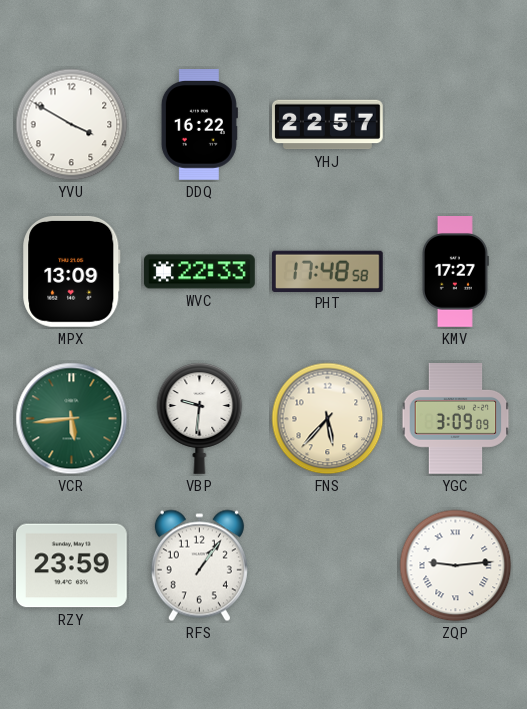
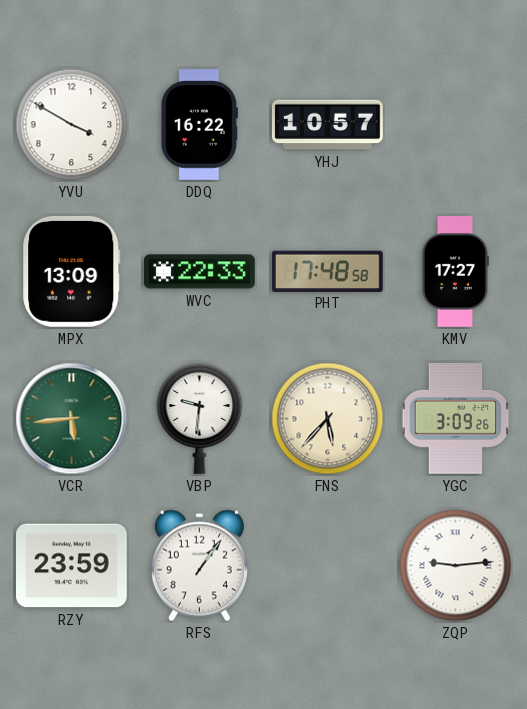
YHJ: 22:57 -> 10:57 (328, 125)
YGC: 3:09:09 -> 3:09:26 (456, 419)
